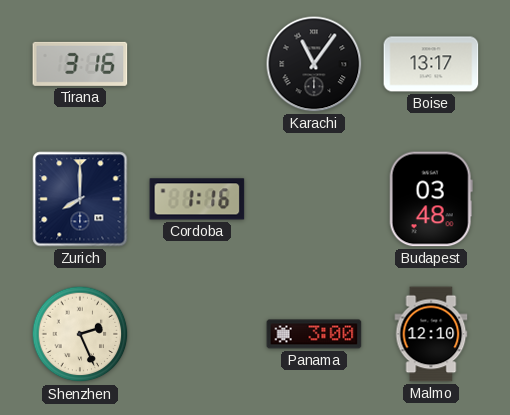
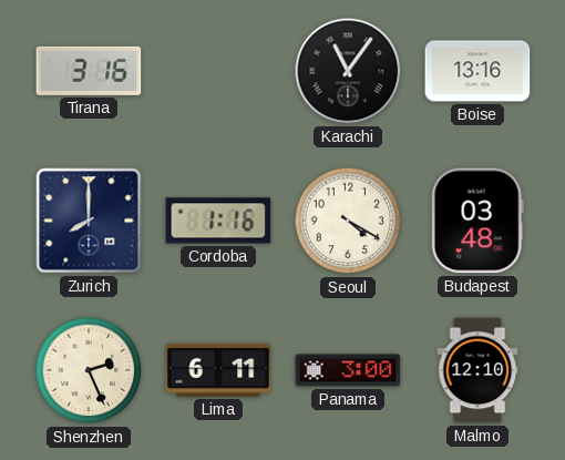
Boise: 13:17 -> 13:16 (477, 71)
Seoul: none -> 4:20 (348, 221)
Lima: none -> 6:11 (218, 370)
